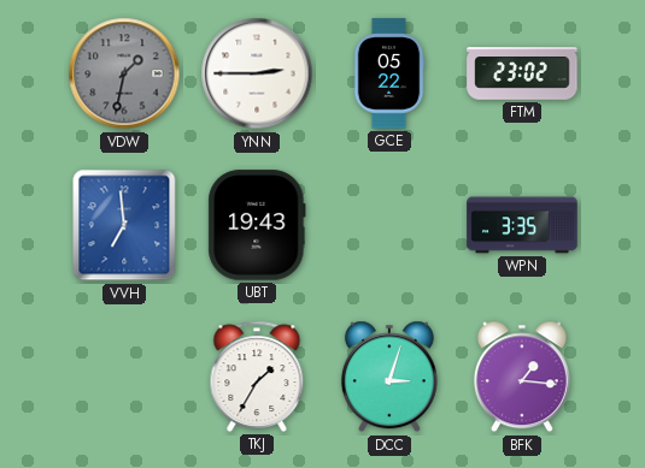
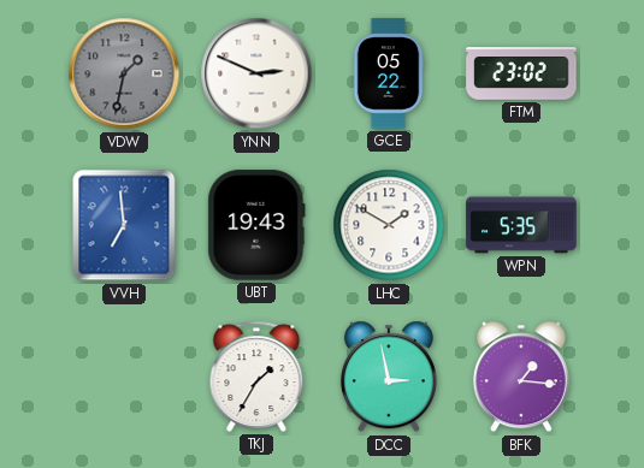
YNN: 2:45 -> 2:49 (256, 73)
LHC: none -> 1:50 (389, 225)
WPN: 3:35 -> 5:35 (521, 225)
DCC: 3:03 -> 2:58 (389, 377)
